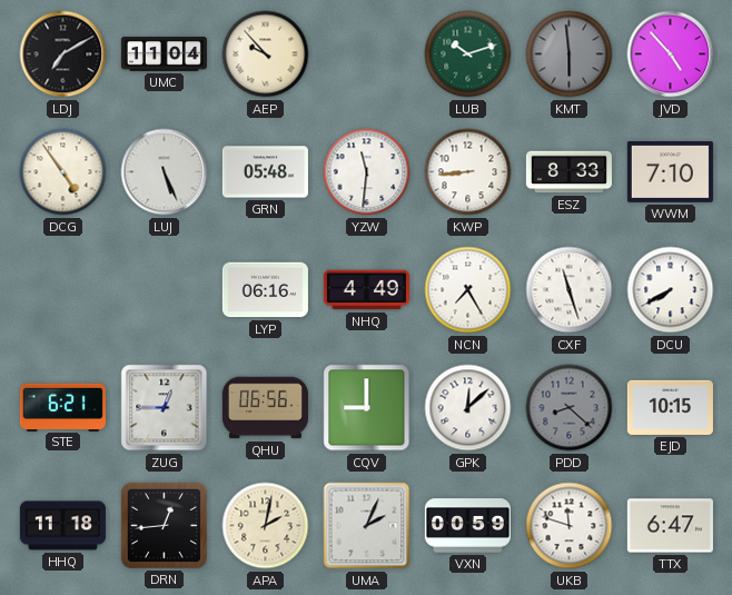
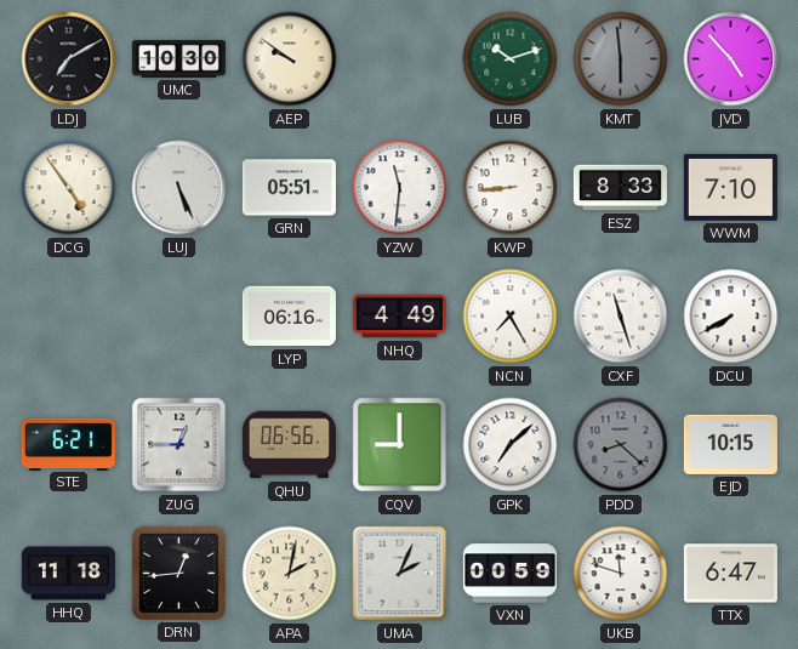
UMC: 11:04 -> 10:30 (178, 59)
AEP: 9:53 -> 9:51 (290, 59)
GRN: 05:48 -> 05:51 (289, 188)
GPK: 12:08 -> 7:08 (511, 445)
